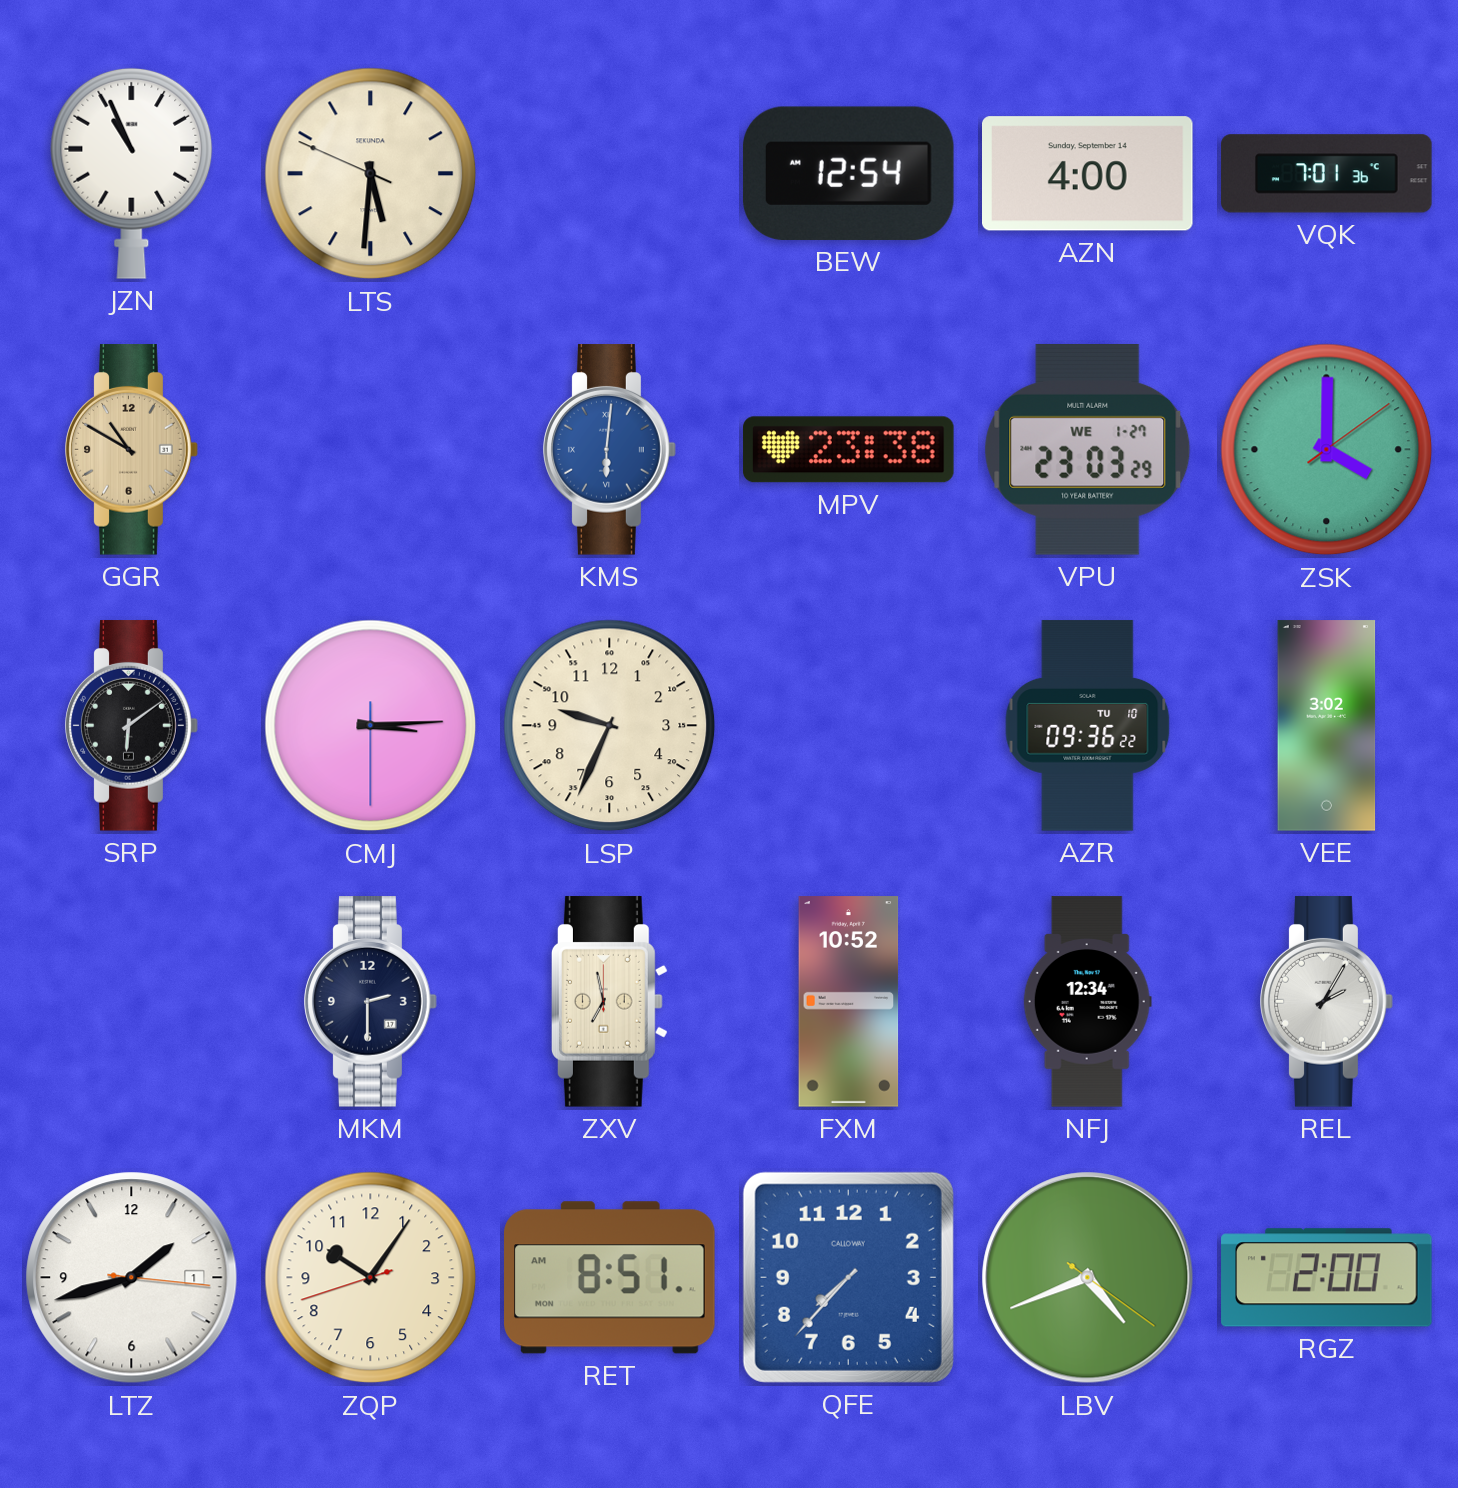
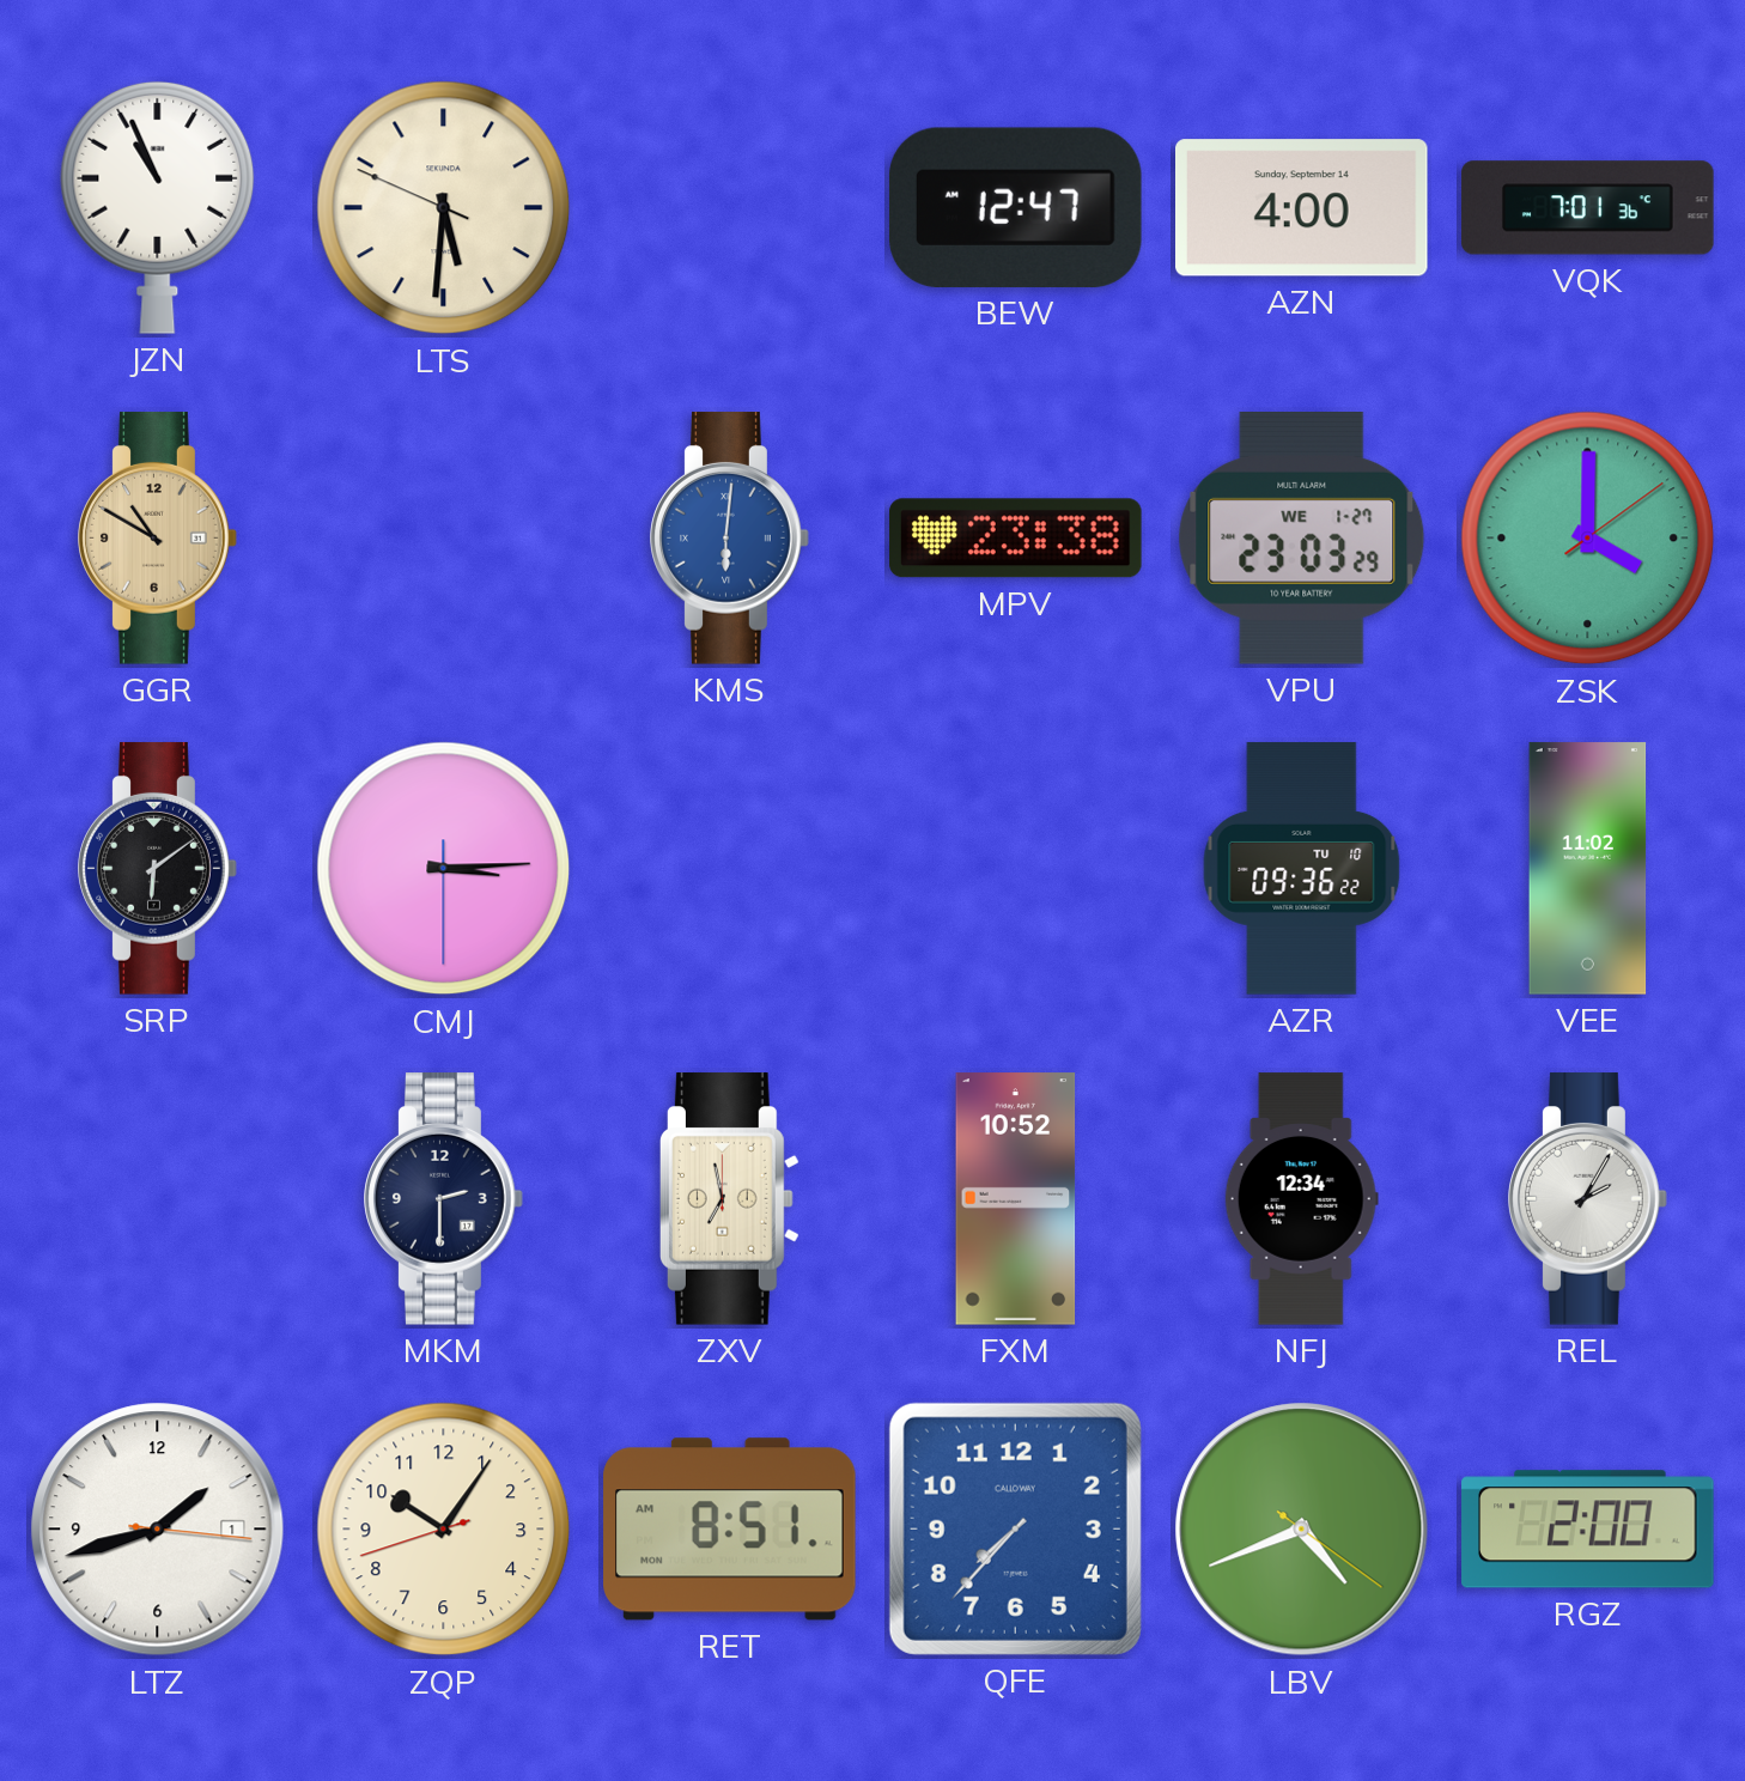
BEW: 12:54 -> 12:47 (1015, 207)
LSP: 9:34 -> none (610, 726)
VEE: 3:02 -> 11:02 (1588, 869)
